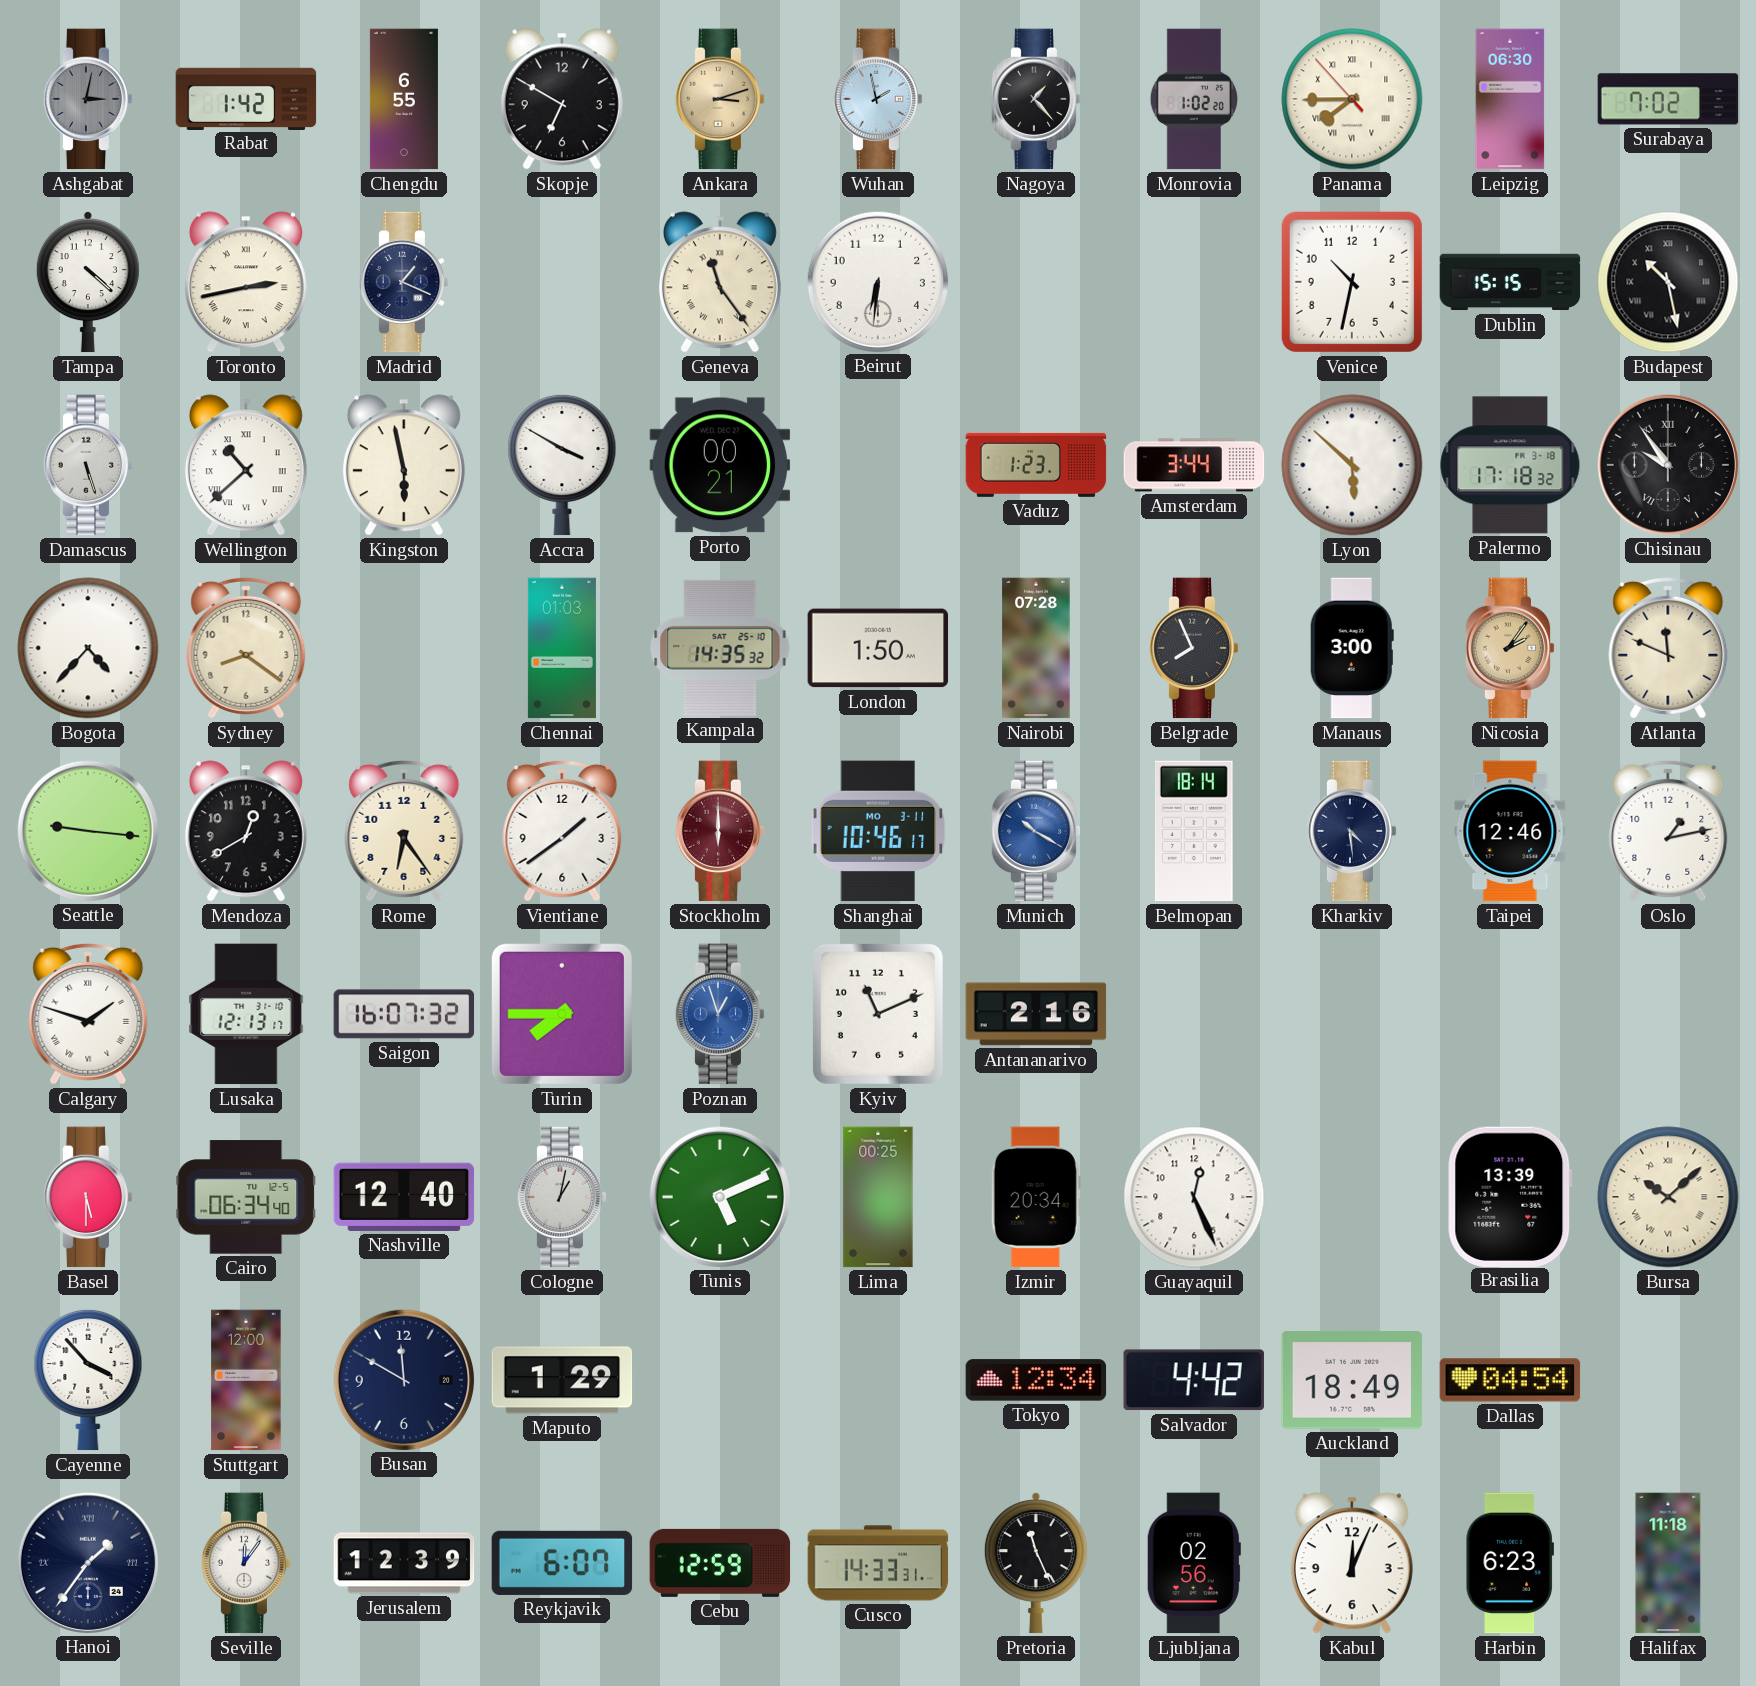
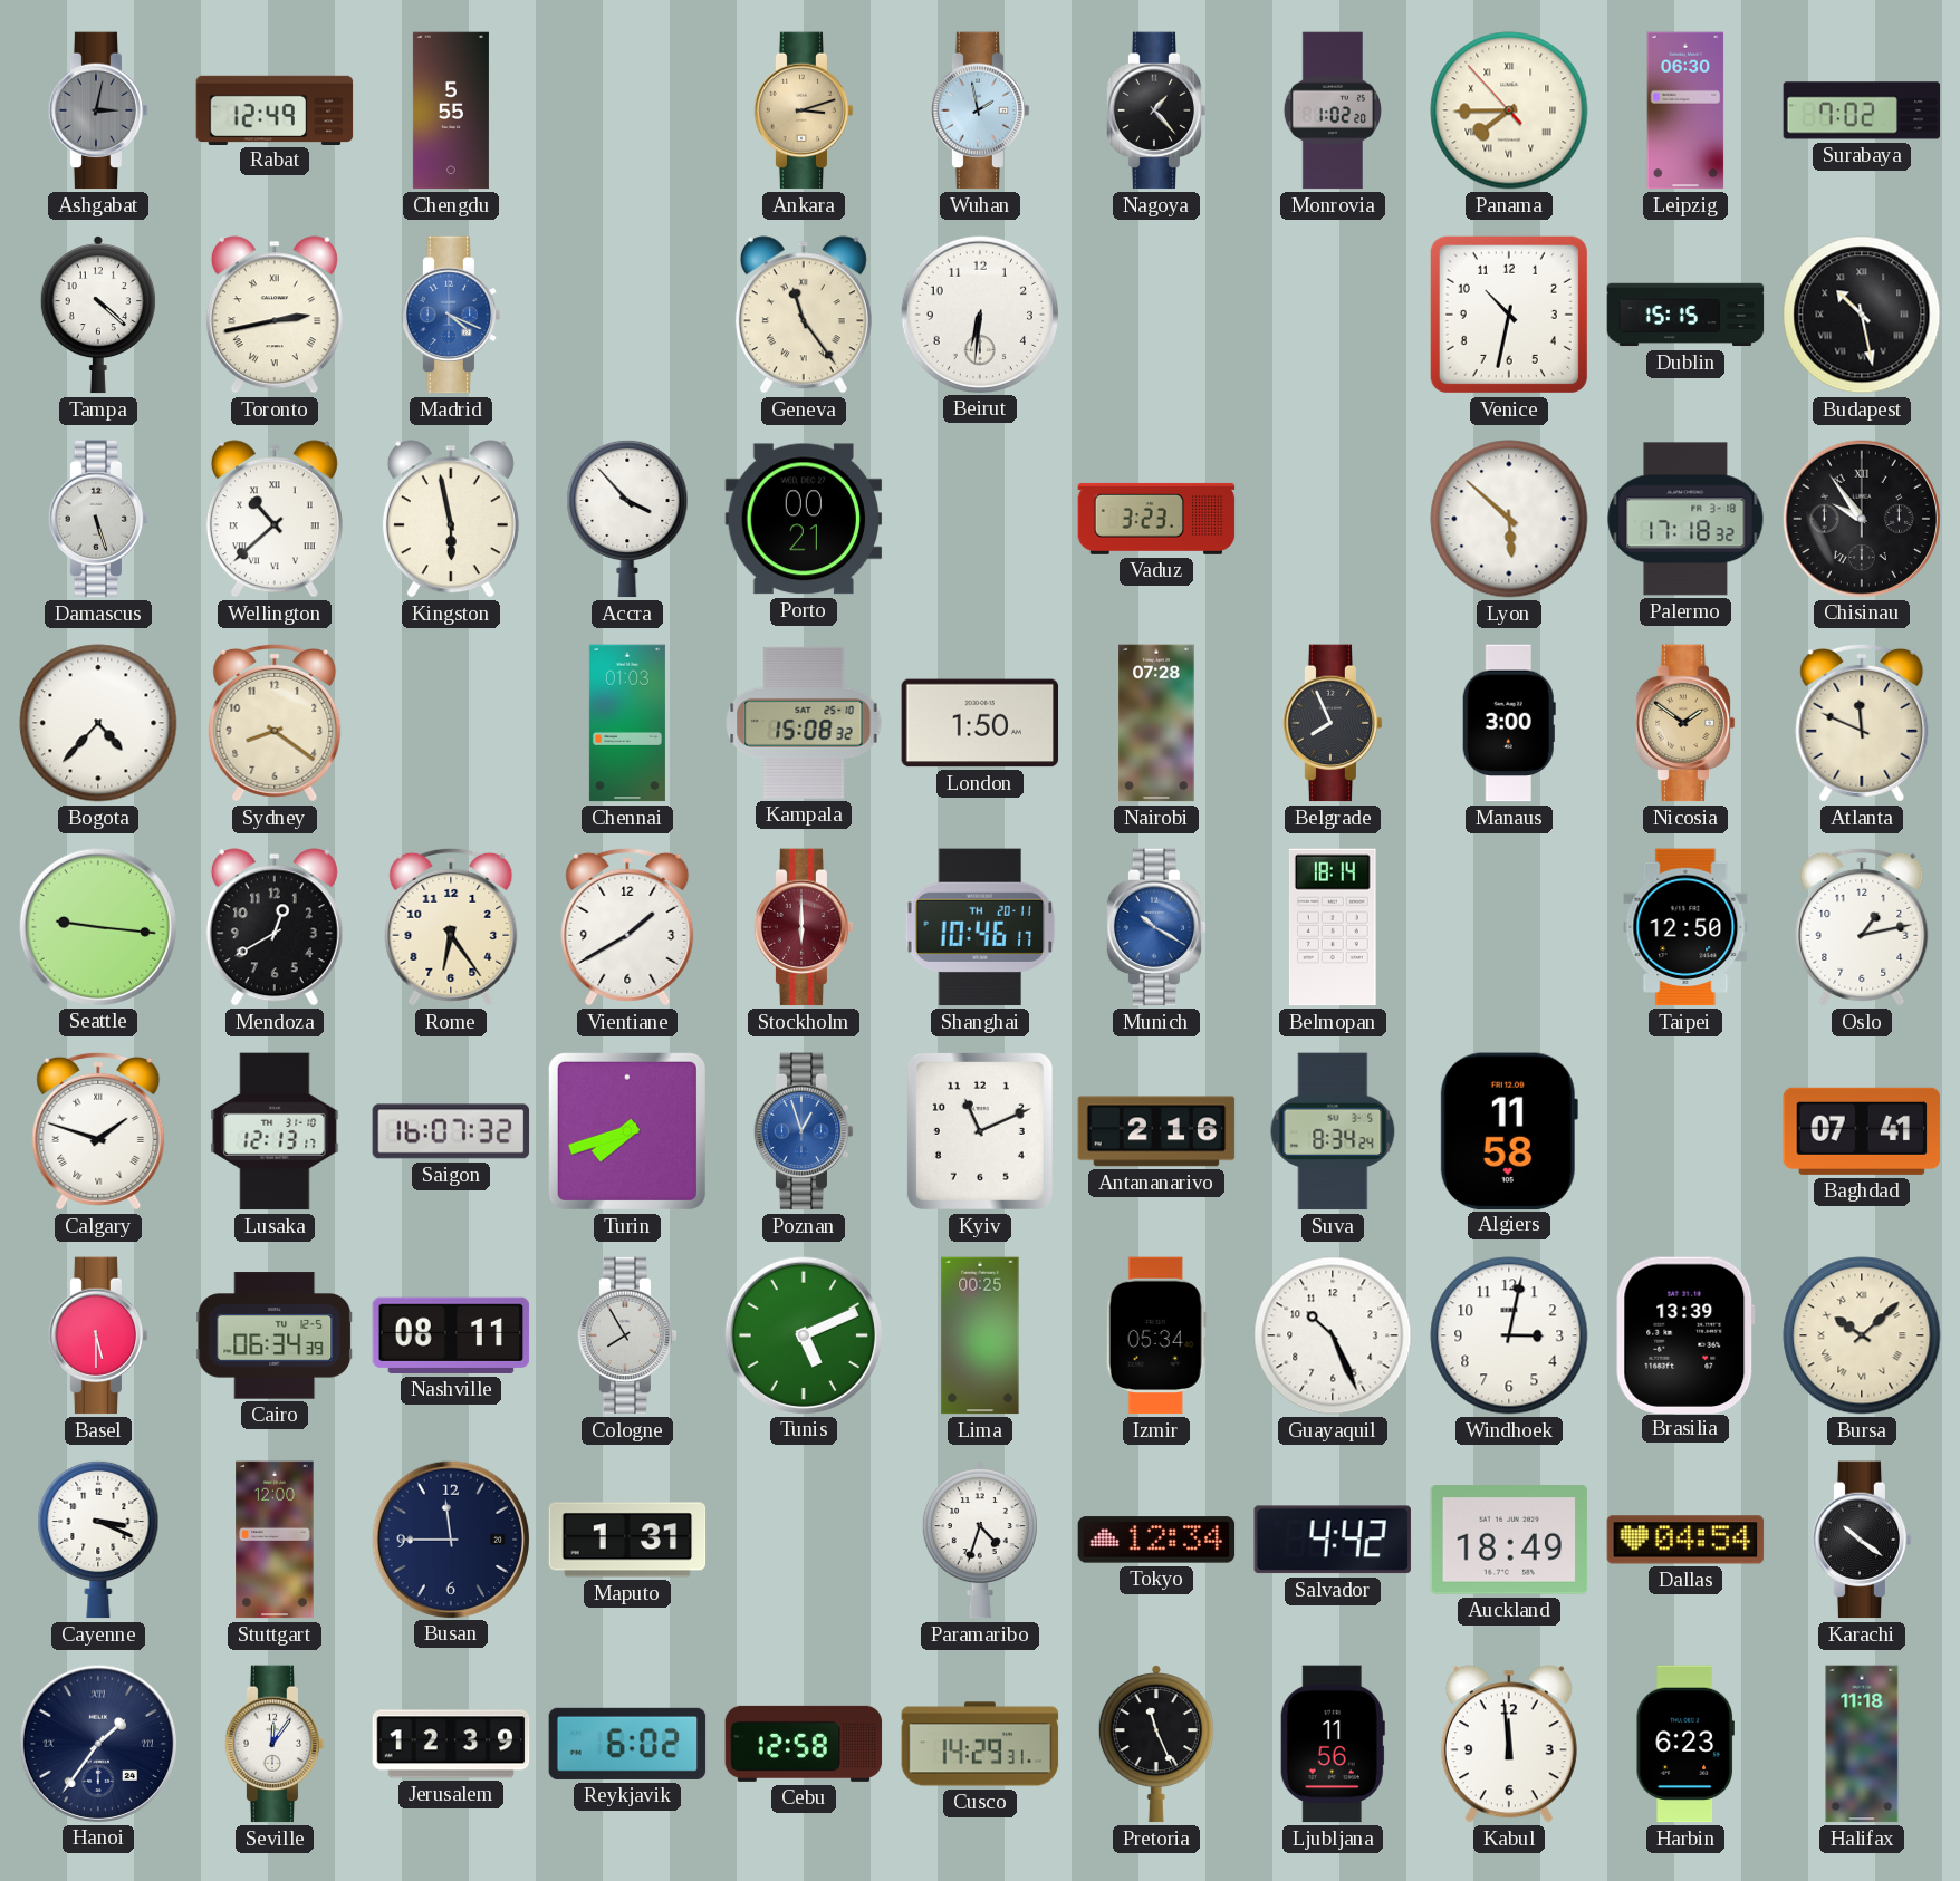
Rabat: 1:42 -> 12:49 (275, 109)
Chengdu: 6:55 -> 5:55 (451, 110)
Skopje: 6:50 -> none (562, 99)
Madrid: 1:19 -> 4:19 (451, 315)
Madrid dial: navy -> blue (451, 315)
Accra: 3:50 -> 3:53 (627, 519)
Vaduz: 1:23 -> 3:23 (1156, 519)
Amsterdam: 3:44 -> none (1194, 465)
Kampala: 14:35 -> 15:08 (804, 723)
Nicosia: 2:06 -> 1:51 (1685, 723)
Vientiane: 1:39 -> 1:40 (627, 927)
Shanghai date: MO 3-11 -> TH 20-11 (980, 927)
Kharkiv: 4:29 -> none (1352, 831)
Taipei: 12:46 -> 12:50 (1685, 927)
Turin: 7:45 -> 7:42 (627, 1131)
Suva: none -> 8:34 (1333, 1131)
Algiers: none -> 11:58 (1509, 1130)
Baghdad: none -> 07:41 (1862, 1131)
Cairo: 06:34:40 -> 06:34:39 (275, 1335)
Nashville: 12:40 -> 08:11 (451, 1335)
Cologne: 1:02 -> 7:55 (627, 1335)
Izmir: 20:34 -> 05:34 (1156, 1335)
Guayaquil: 12:26 -> 10:26 (1333, 1335)
Windhoek: none -> 3:02 (1509, 1335)
Cayenne: 3:53 -> 3:19 (98, 1540)
Busan: 11:50 -> 11:45 (450, 1538)
Maputo: 1:29 -> 1:31 (627, 1540)
Paramaribo: none -> 4:33 (980, 1541)
Karachi: none -> 10:21 (1862, 1540)
Reykjavik: 6:07 -> 6:02 (627, 1744)
Cebu: 12:59 -> 12:58 (804, 1744)
Cusco: 14:33 -> 14:29 (980, 1744)
Ljubljana: 02:56 -> 11:56 (1333, 1744)
Kabul: 12:04 -> 11:59 (1509, 1744)
